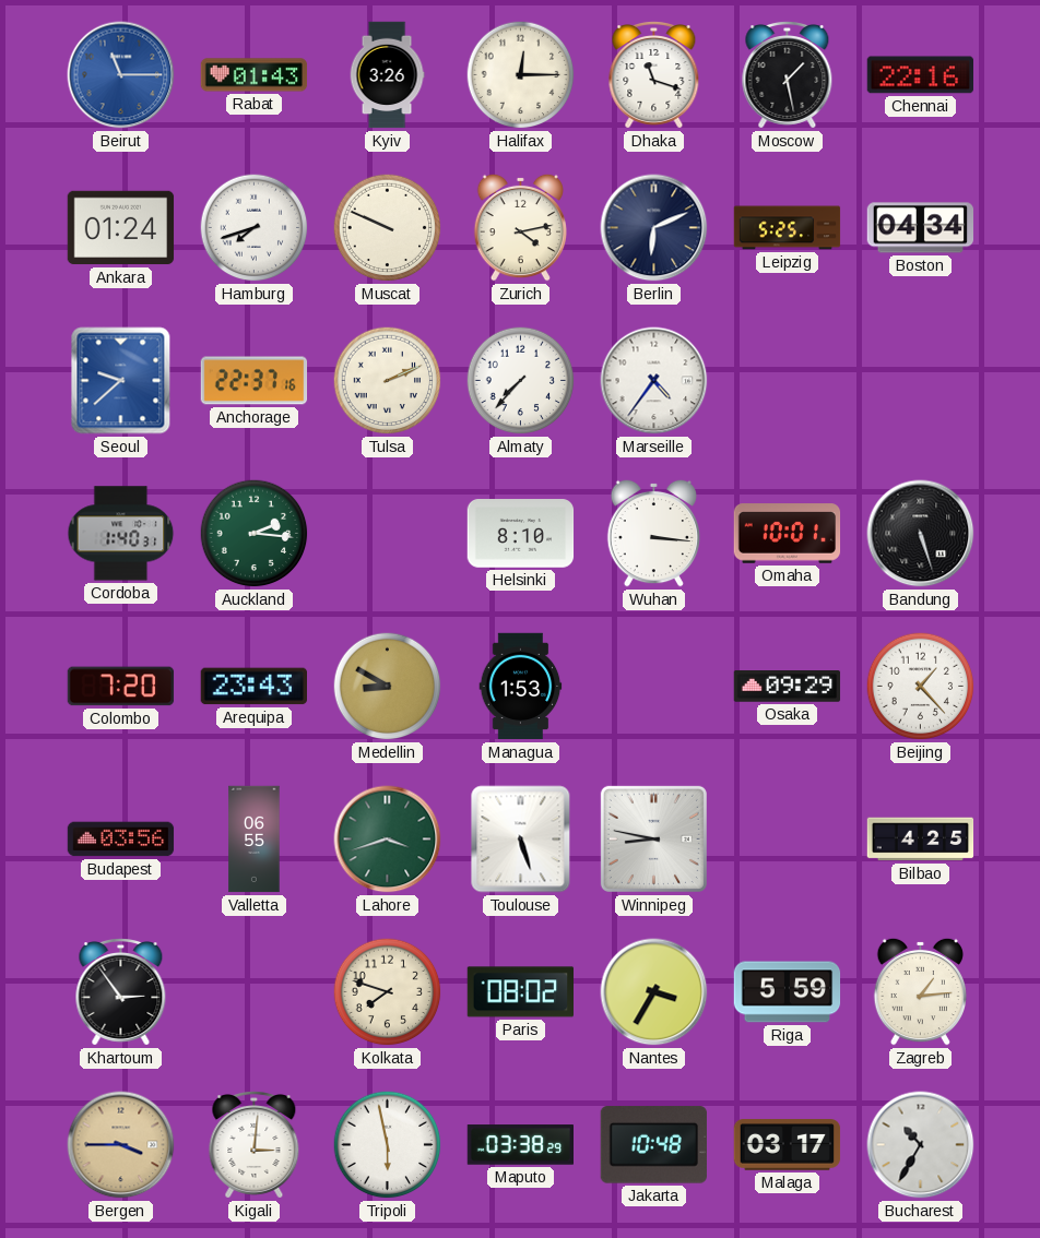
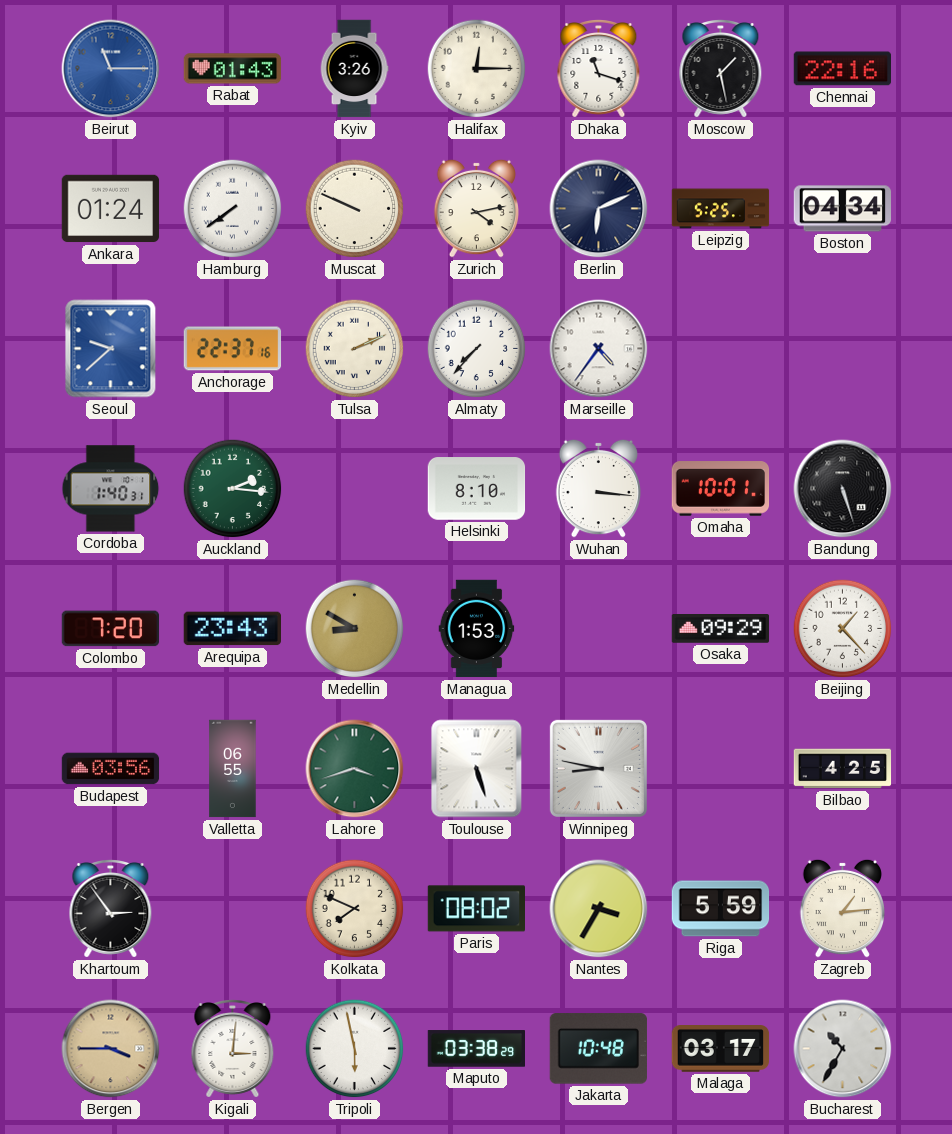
Hamburg: 7:42 -> 7:39 (233, 209)
Kolkata: 7:48 -> 7:49 (355, 909)
